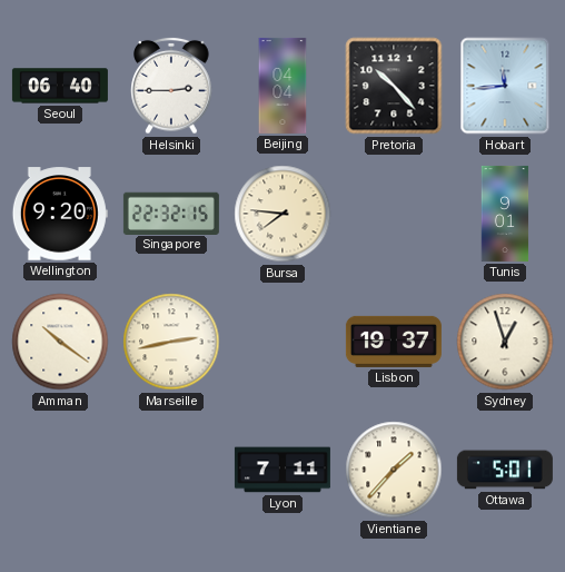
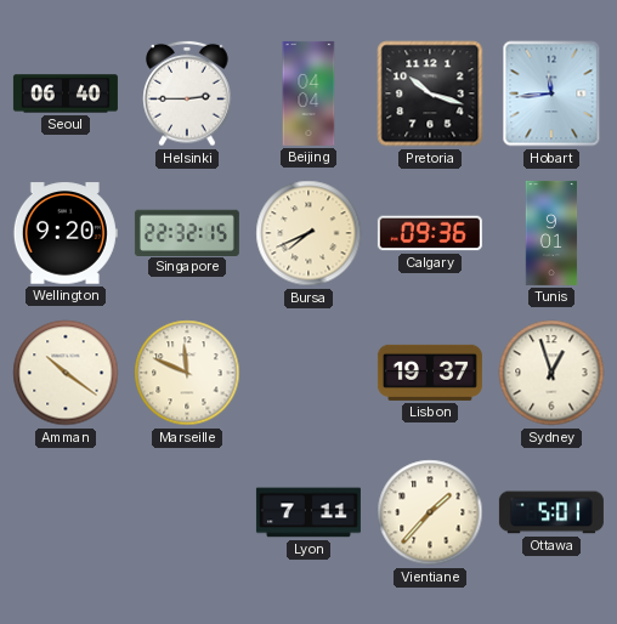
Pretoria: 10:23 -> 10:18 (430, 93)
Bursa: 7:46 -> 7:41 (308, 233)
Calgary: none -> 09:36 (430, 233)
Marseille: 2:43 -> 11:49 (187, 373)
